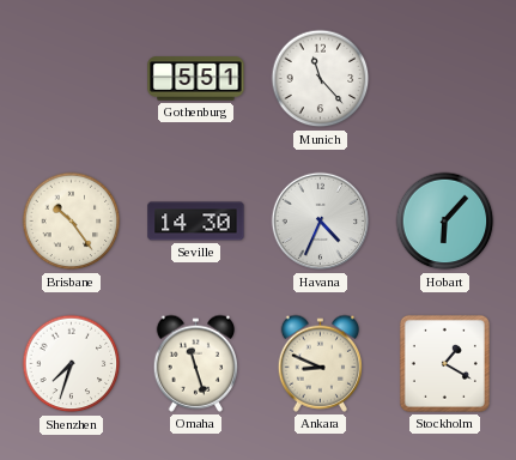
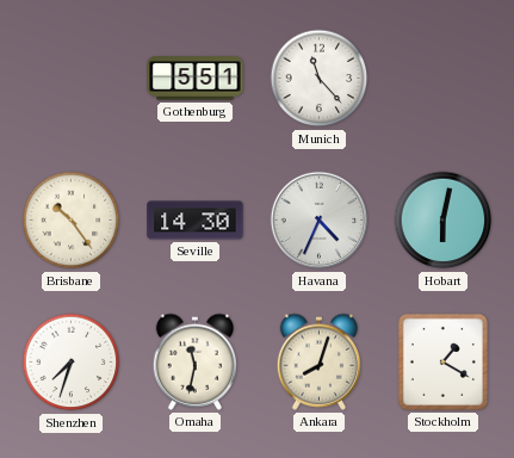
Hobart: 6:07 -> 6:02 (444, 221)
Omaha: 11:27 -> 11:32 (194, 361)
Ankara: 8:49 -> 8:03 (318, 361)
